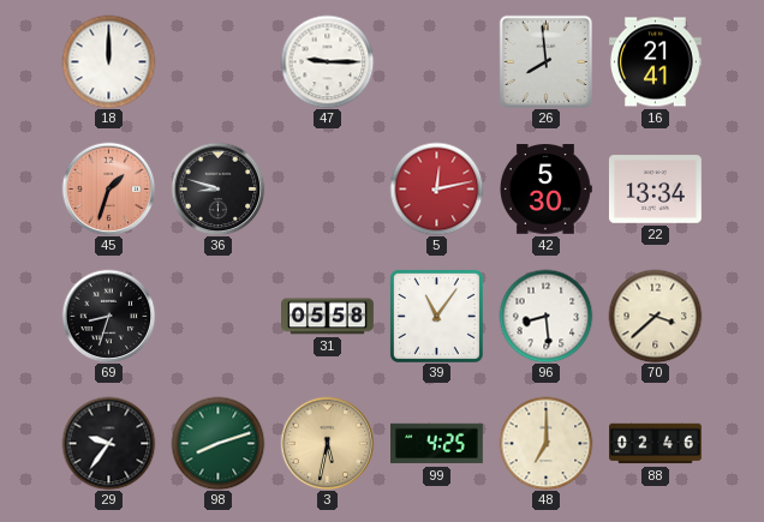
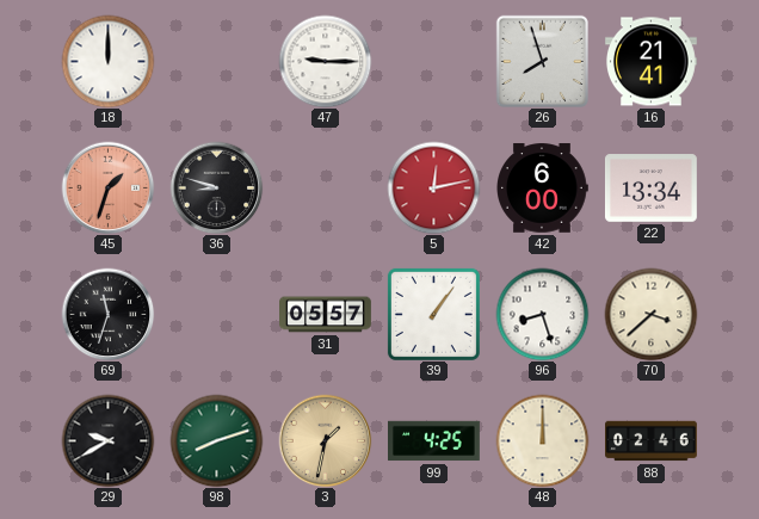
26: 7:59 -> 7:57 (542, 61)
42: 5:30 -> 6:00 (543, 189)
69: 8:33 -> 11:33 (107, 314)
31: 05:58 -> 05:57 (326, 315)
39: 11:06 -> 1:06 (433, 314)
96: 8:29 -> 8:27 (542, 314)
29: 9:36 -> 9:40 (107, 440)
3: 5:32 -> 1:32 (325, 440)
48: 7:00 -> 12:00 (542, 440)
